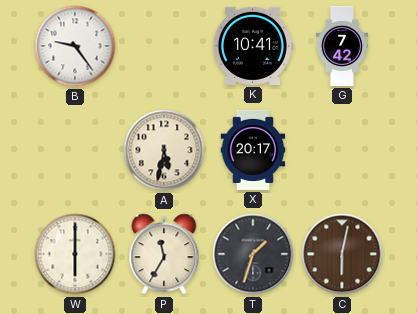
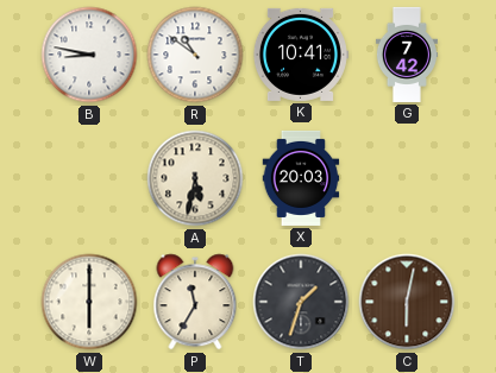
B: 9:24 -> 8:47 (89, 55)
R: none -> 10:51 (195, 55)
X: 20:17 -> 20:03 (301, 178)
